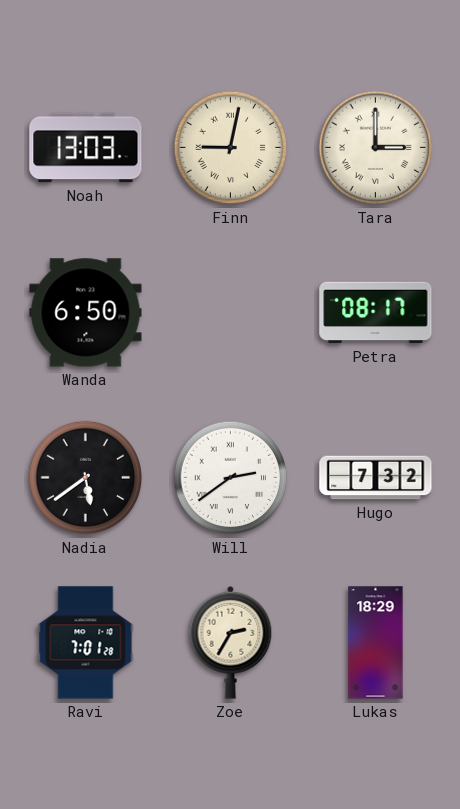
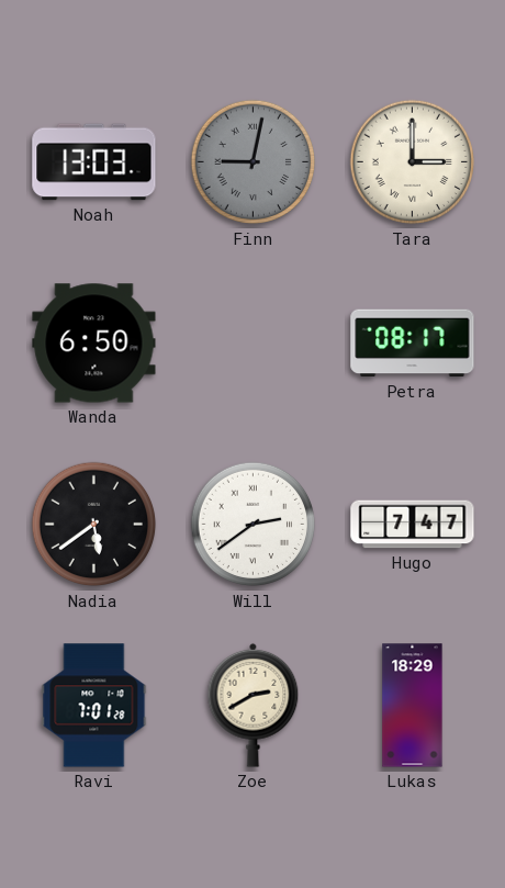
Finn dial: cream -> grey (254, 162)
Hugo: 7:32 -> 7:47 (413, 525)
Zoe: 2:35 -> 2:40 (254, 705)
